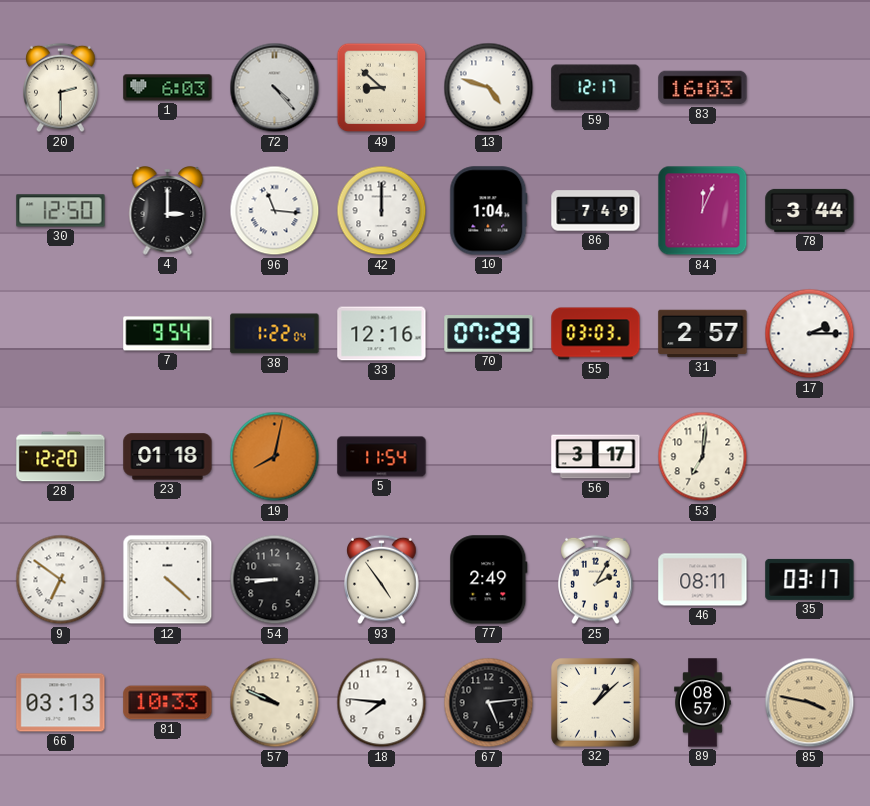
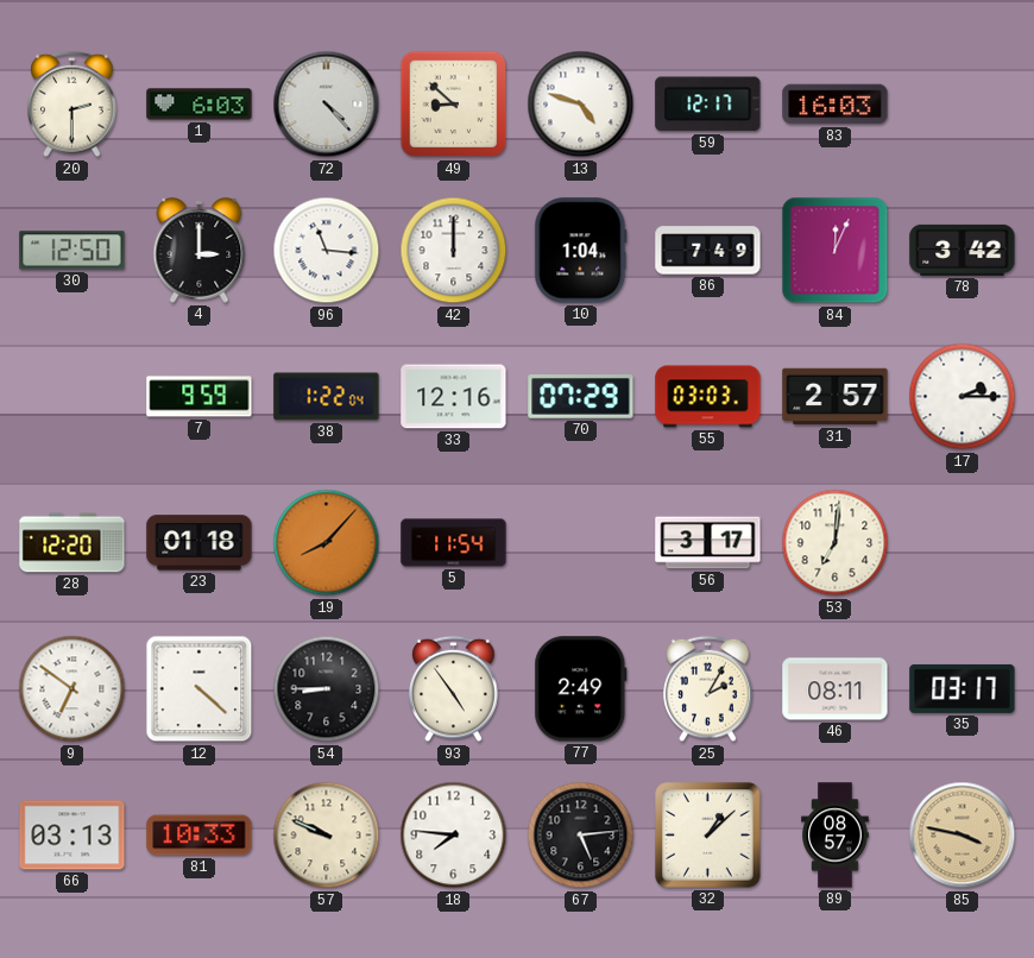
78: 3:44 -> 3:42 (963, 250)
7: 9:54 -> 9:59 (200, 397)
19: 8:02 -> 8:07 (327, 543)
